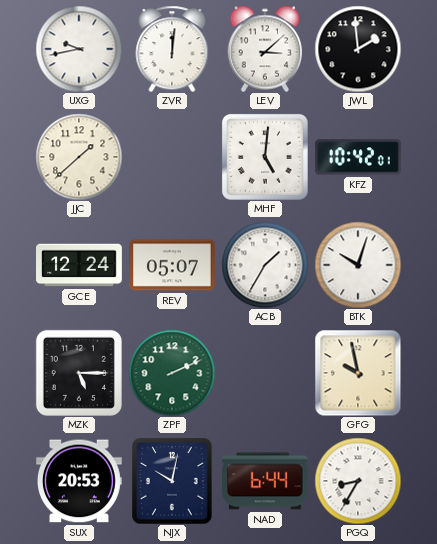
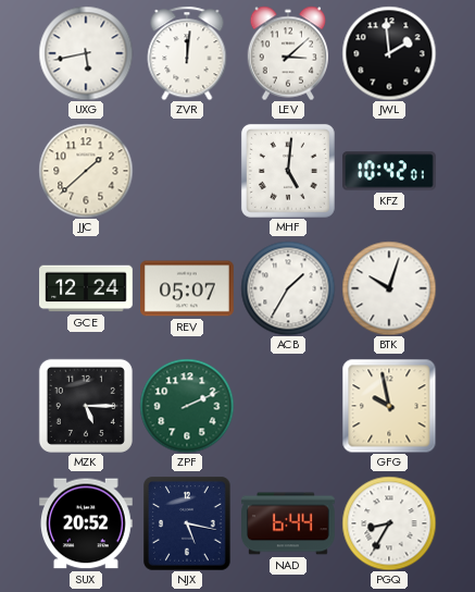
UXG: 9:43 -> 5:43 (86, 53)
SUX: 20:53 -> 20:52 (87, 523)
NJX: 10:02 -> 5:17 (187, 523)
